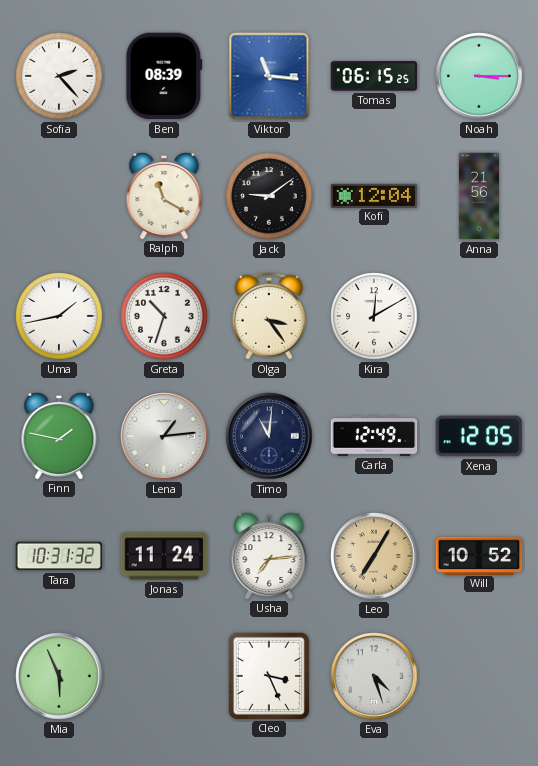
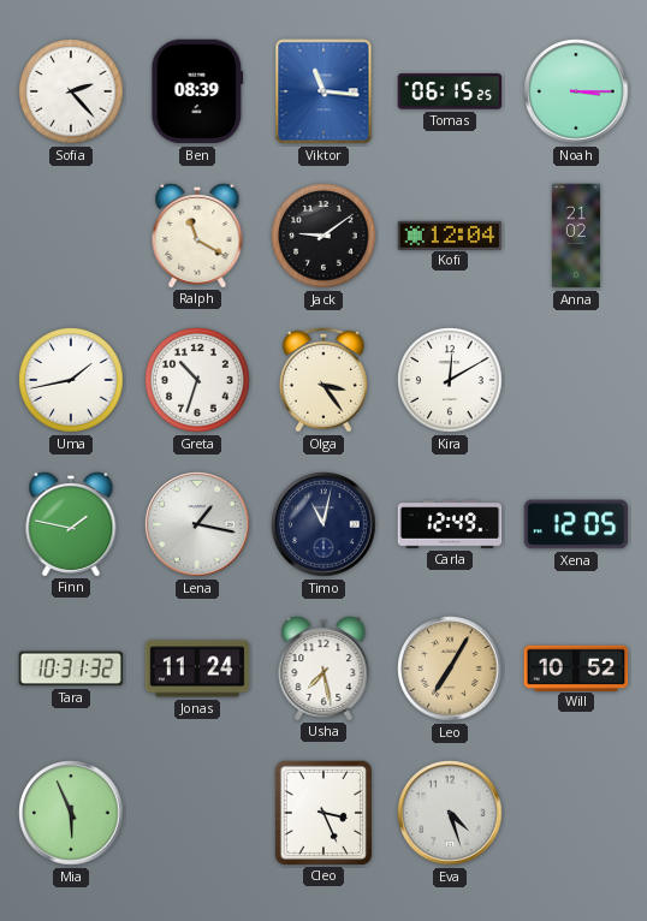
Anna: 21:56 -> 21:02 (576, 236)
Lena: 1:14 -> 1:17 (197, 524)
Timo: 11:01 -> 11:02 (323, 524)
Usha: 7:14 -> 7:28 (323, 667)
